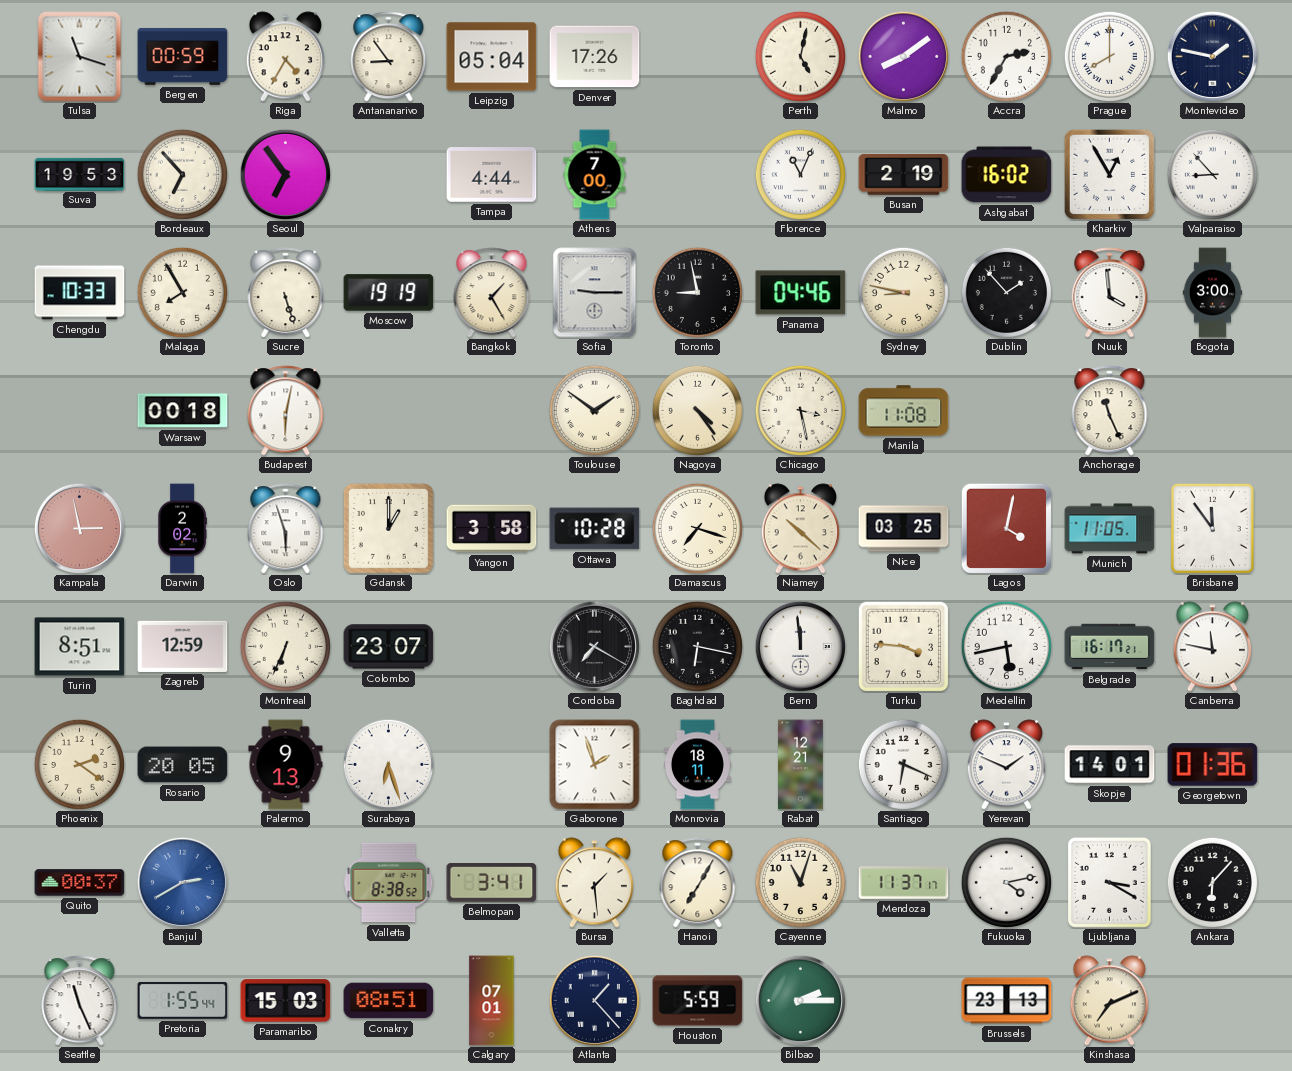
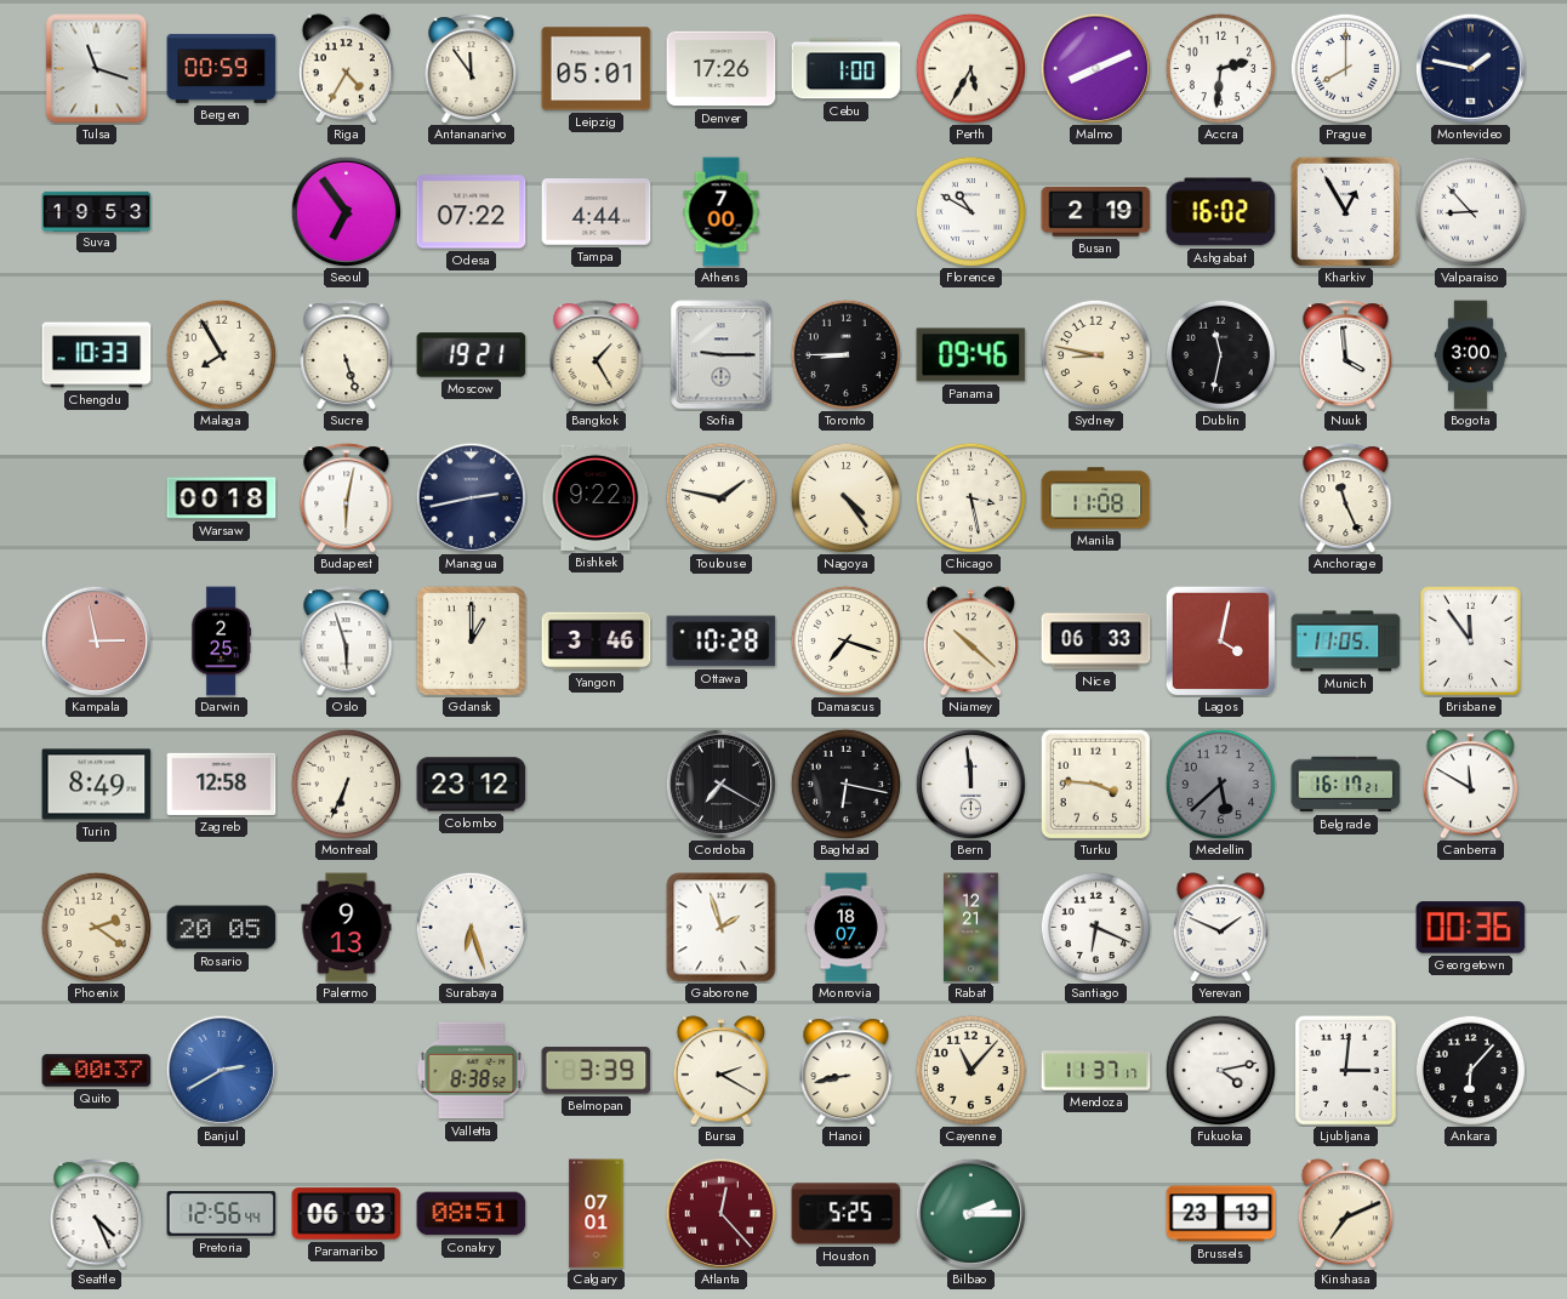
Antananarivo: 8:54 -> 11:54 (472, 69)
Leipzig: 05:04 -> 05:01 (597, 69)
Cebu: none -> 1:00 (847, 69)
Perth: 5:02 -> 5:35 (970, 68)
Malmo: 8:09 -> 8:11 (1095, 68)
Accra: 2:35 -> 2:31 (1220, 68)
Bordeaux: 6:53 -> none (182, 174)
Odesa: none -> 07:22 (472, 212)
Florence: 11:04 -> 10:50 (970, 211)
Moscow: 19:19 -> 19:21 (472, 355)
Toronto: 8:58 -> 8:45 (845, 354)
Panama: 04:46 -> 09:46 (971, 355)
Dublin: 1:53 -> 11:32 (1220, 354)
Managua: none -> 2:43 (471, 497)
Bishkek: none -> 9:22 (597, 497)
Toulouse: 1:51 -> 1:47 (720, 497)
Darwin: 2:02 -> 2:25 (221, 642)
Yangon: 3:58 -> 3:46 (597, 642)
Nice: 03:25 -> 06:33 (1096, 642)
Turin: 8:51 -> 8:49 (97, 785)
Zagreb: 12:59 -> 12:58 (222, 784)
Colombo: 23:07 -> 23:12 (472, 785)
Medellin: 5:43 -> 5:38 (1220, 784)
Medellin dial: white -> grey (1220, 784)
Canberra: 11:47 -> 11:50 (1470, 785)
Monrovia: 18:11 -> 18:07 (845, 928)
Skopje: 14:01 -> none (1110, 765)
Georgetown: 01:36 -> 00:36 (1471, 928)
Belmopan: 3:41 -> 3:39 (597, 1071)
Bursa: 1:29 -> 2:20 (720, 1071)
Hanoi: 7:05 -> 8:43 (847, 1071)
Cayenne: 11:03 -> 11:07 (970, 1070)
Ljubljana: 3:20 -> 3:01 (1345, 1070)
Seattle: 11:26 -> 4:26 (97, 1214)
Pretoria: 1:55 -> 12:56 (222, 1213)
Paramaribo: 15:03 -> 06:03 (347, 1214)
Atlanta: 1:23 -> 12:23 (720, 1213)
Atlanta dial: navy -> burgundy (720, 1213)
Houston: 5:59 -> 5:25 (847, 1214)
